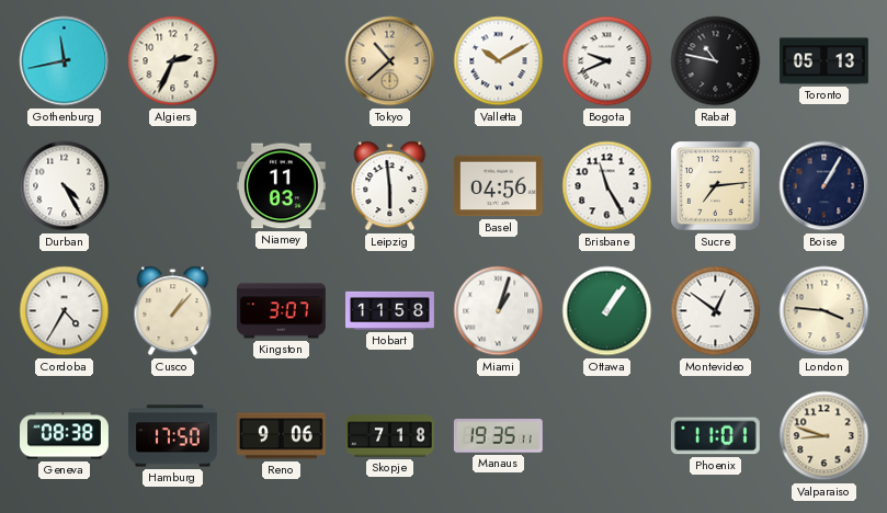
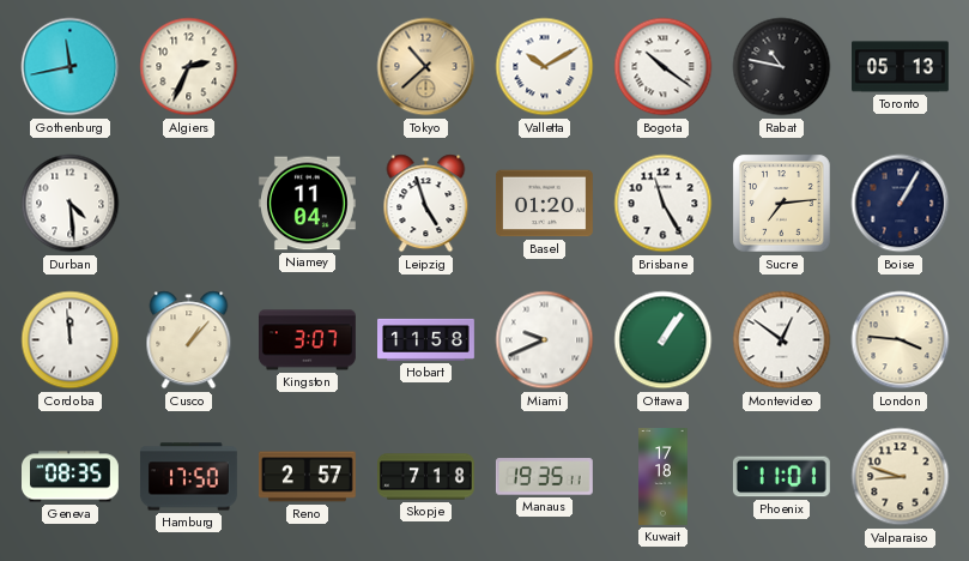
Bogota: 9:41 -> 10:21 (664, 67)
Durban: 4:25 -> 4:29 (71, 204)
Niamey: 11:03 -> 11:04 (307, 204)
Leipzig: 5:59 -> 4:57 (426, 204)
Basel: 04:56 -> 01:20 (544, 204)
Cordoba: 4:35 -> 11:59 (71, 340)
Miami: 1:03 -> 9:41 (545, 340)
Geneva: 08:38 -> 08:35 (71, 477)
Reno: 9:06 -> 2:57 (308, 477)
Kuwait: none -> 17:18 (664, 477)
